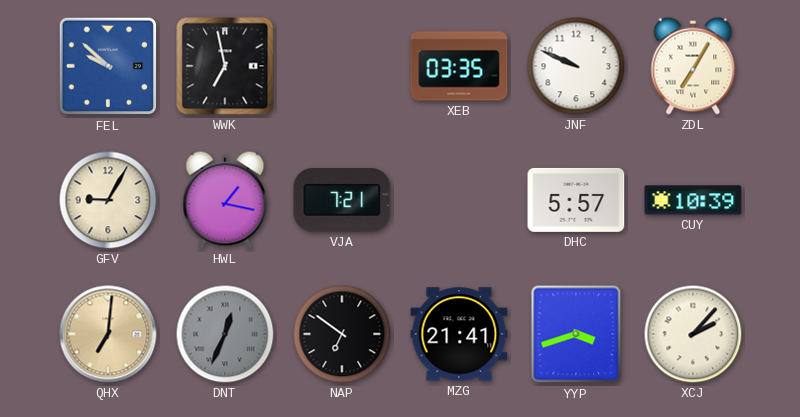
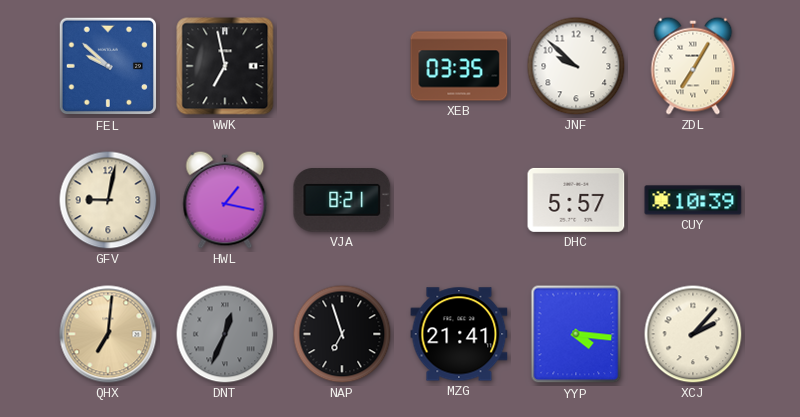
JNF: 9:49 -> 9:52 (576, 66)
GFV: 9:05 -> 9:02 (108, 200)
VJA: 7:21 -> 8:21 (342, 200)
NAP: 6:51 -> 6:57 (342, 334)
YYP: 3:42 -> 4:16 (576, 334)
